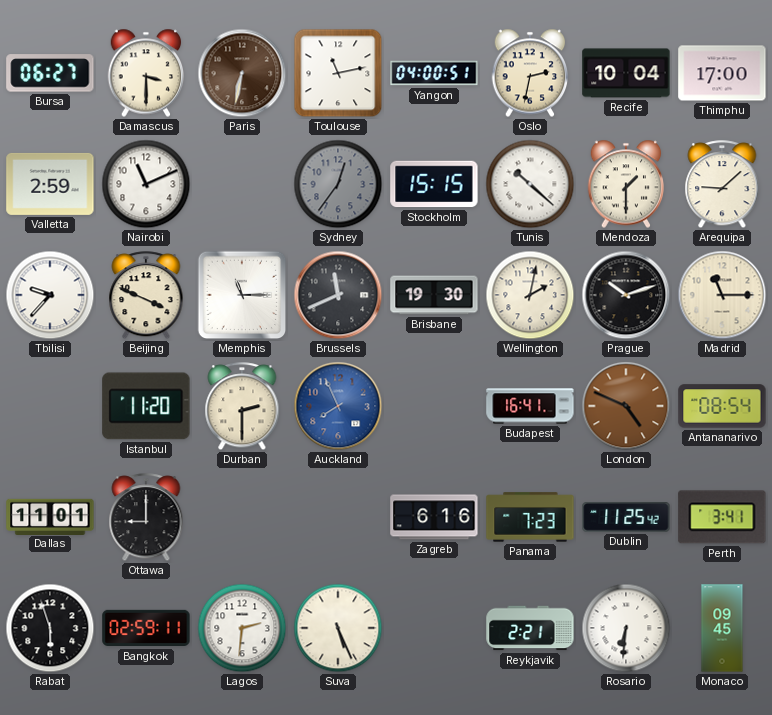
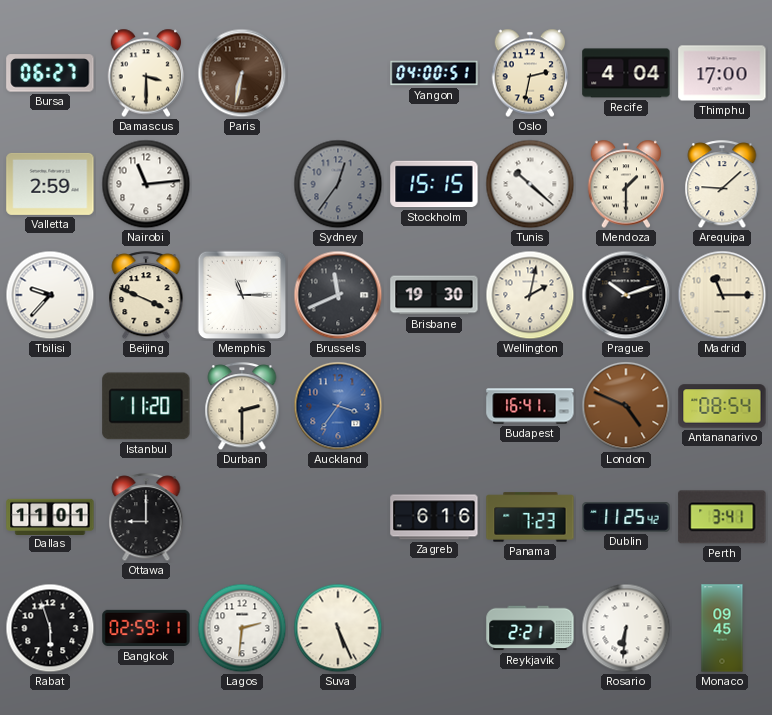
Toulouse: 11:13 -> none (338, 73)
Recife: 10:04 -> 4:04 (626, 73)
Nairobi: 11:11 -> 11:14 (146, 184)
Auckland: 7:56 -> 3:36 (338, 406)
